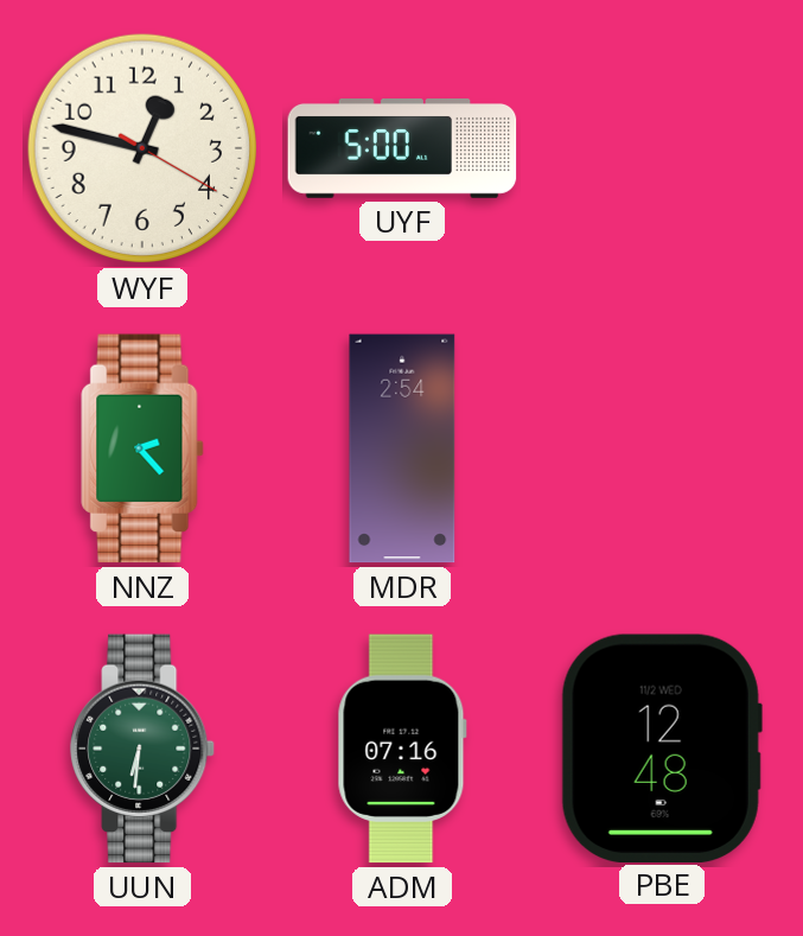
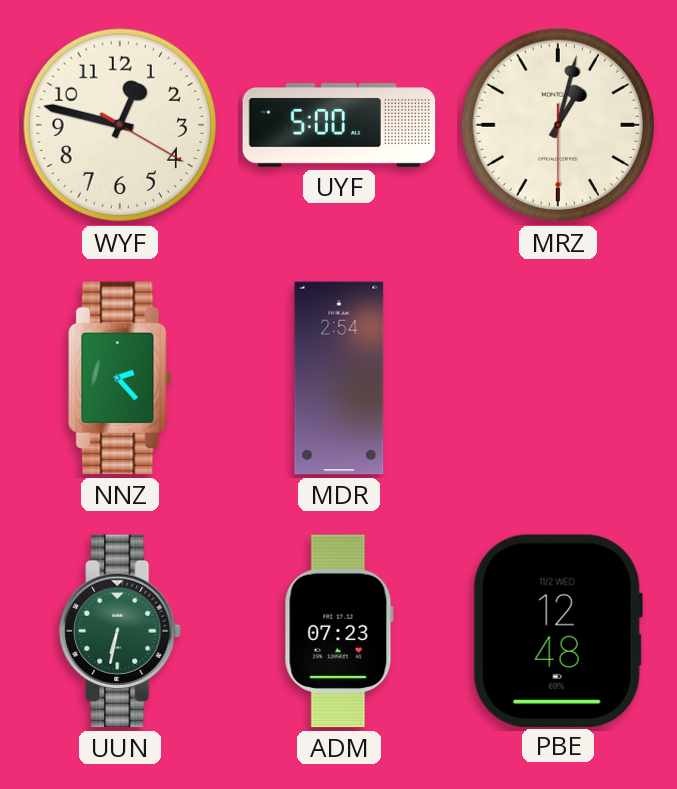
MRZ: none -> 1:02 (558, 125)
UUN: 6:31 -> 6:32 (120, 631)
ADM: 07:16 -> 07:23 (339, 631)
